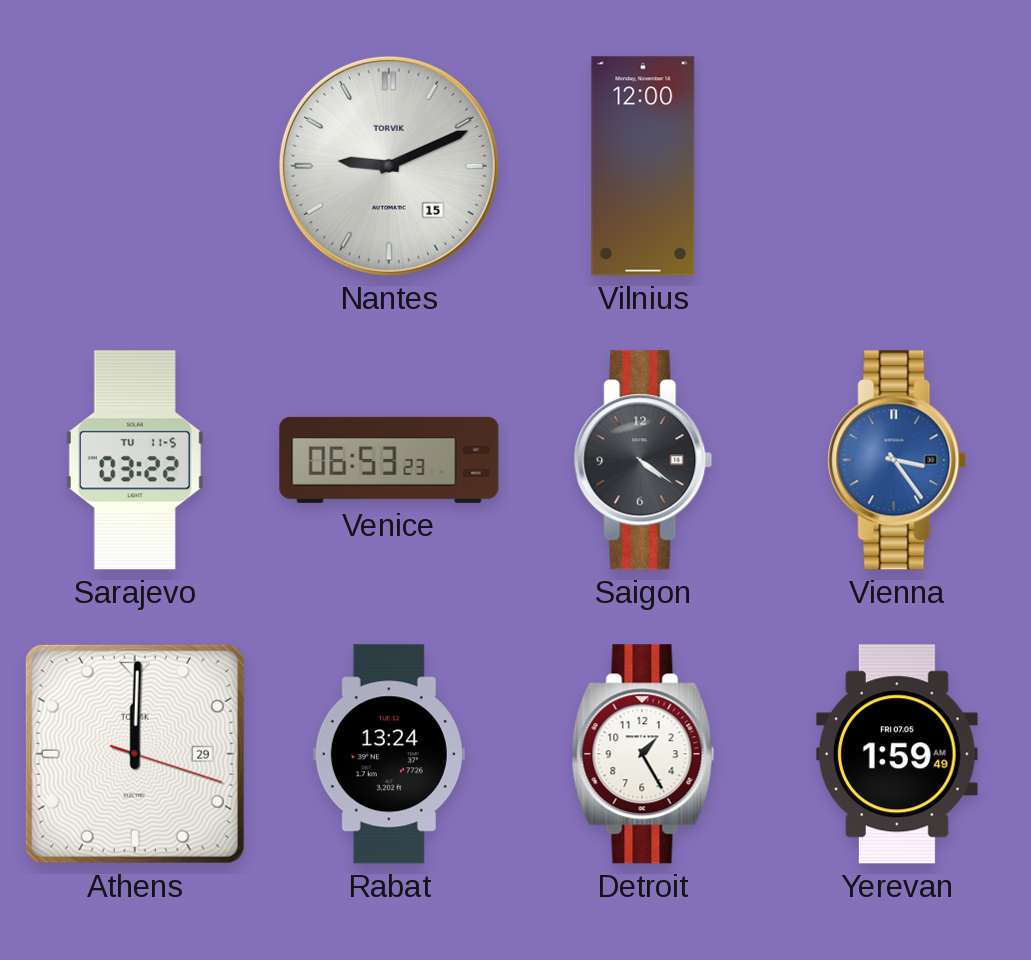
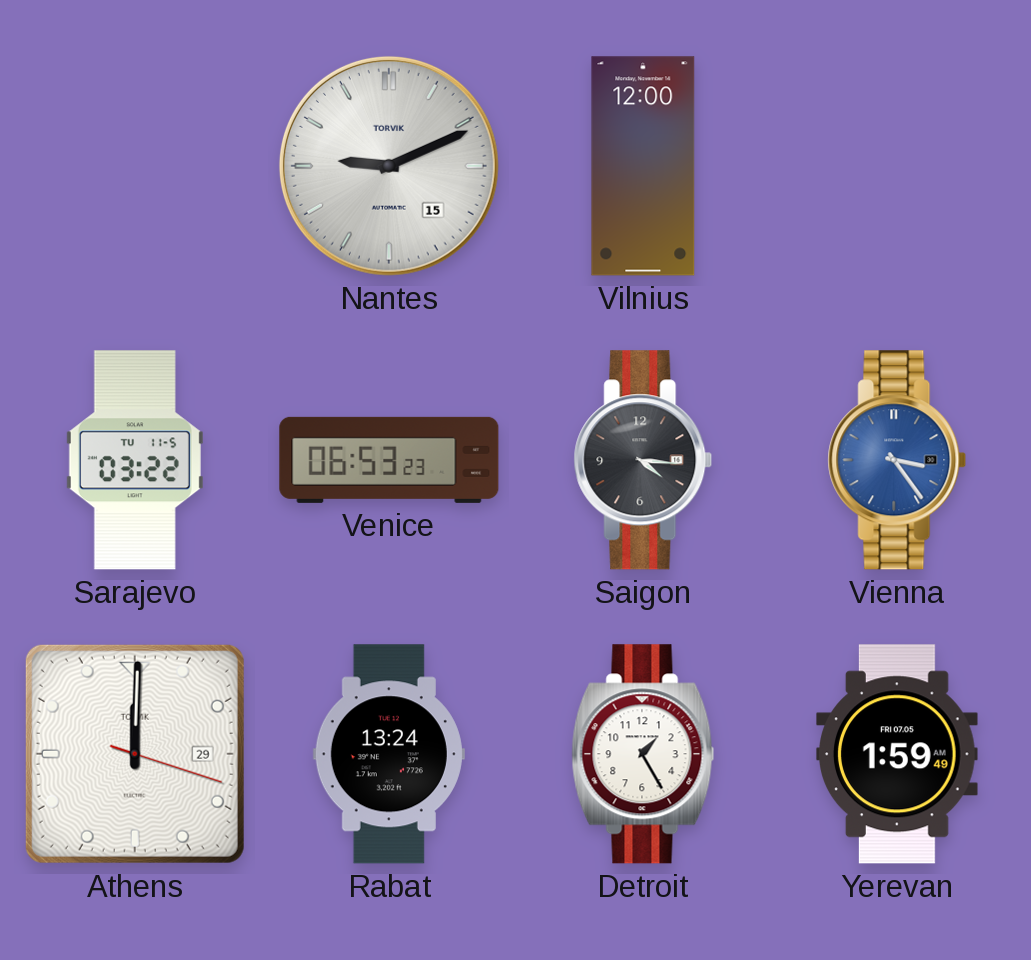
Saigon: 4:21 -> 4:16 (643, 460)
